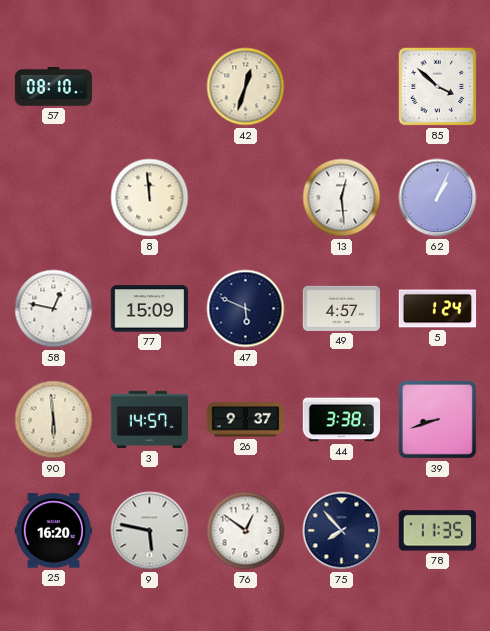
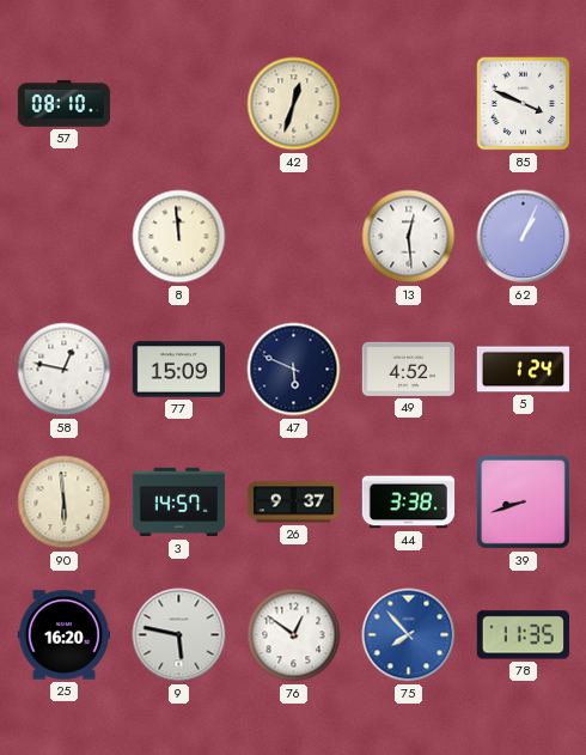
85: 3:52 -> 3:49 (524, 104)
49: 4:57 -> 4:52 (409, 369)
75 dial: navy -> blue (409, 635)
